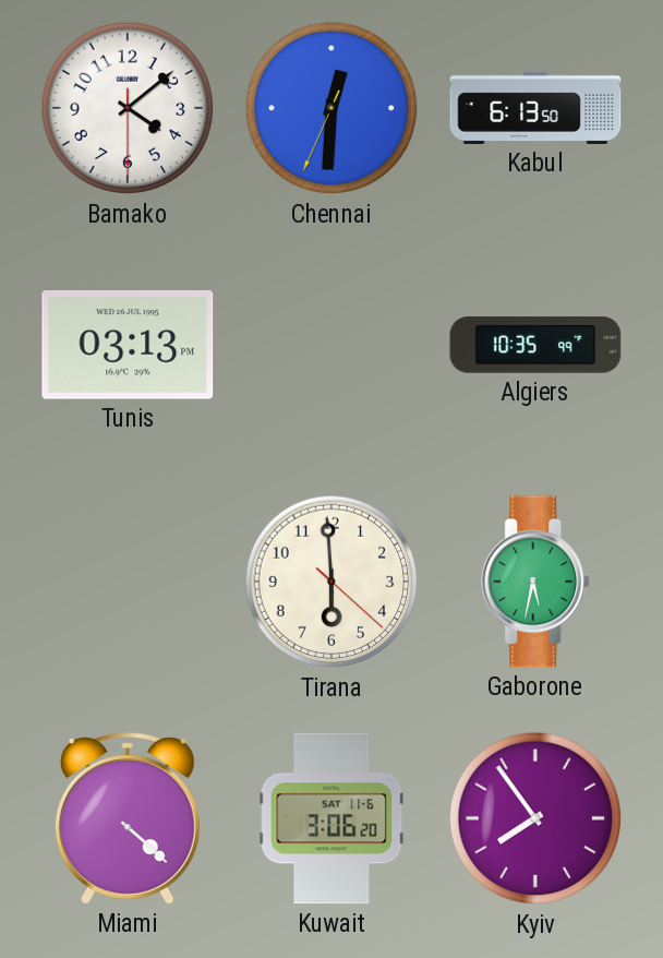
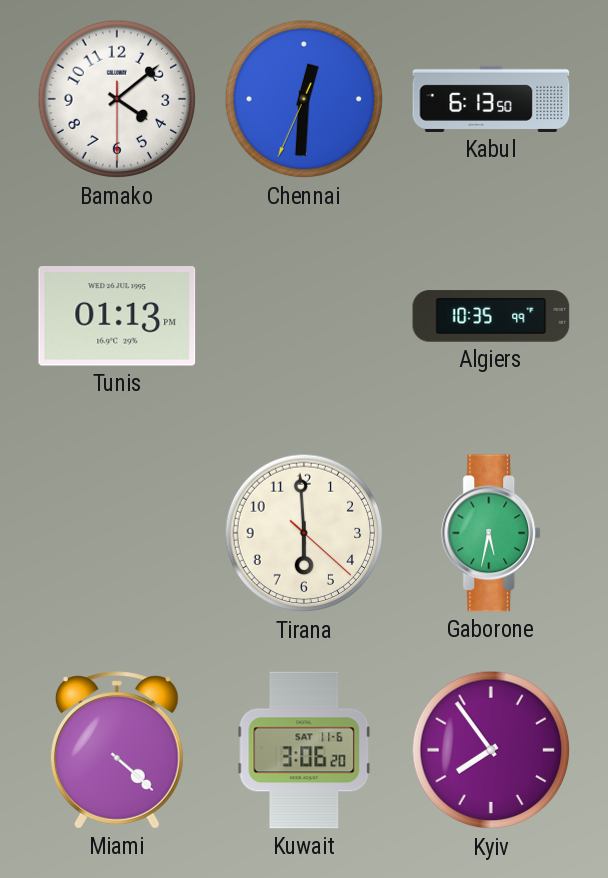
Tunis: 03:13 -> 01:13 (117, 316)
